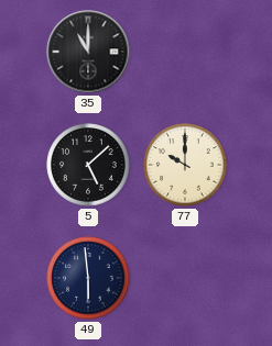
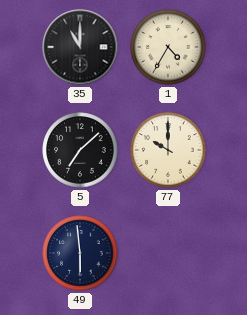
1: none -> 4:35 (168, 47)
5: 5:08 -> 7:08 (80, 150)
